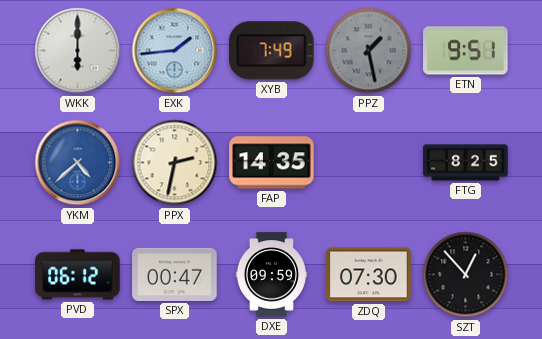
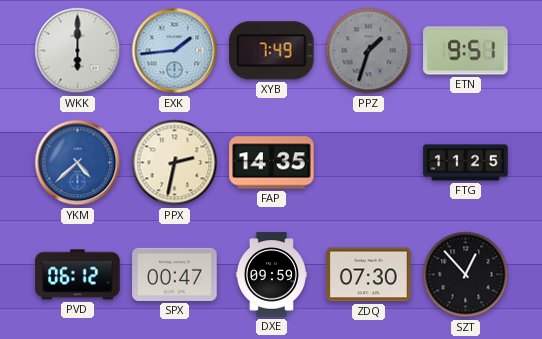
PPZ: 1:28 -> 1:33 (369, 51)
FTG: 8:25 -> 11:25 (466, 163)
